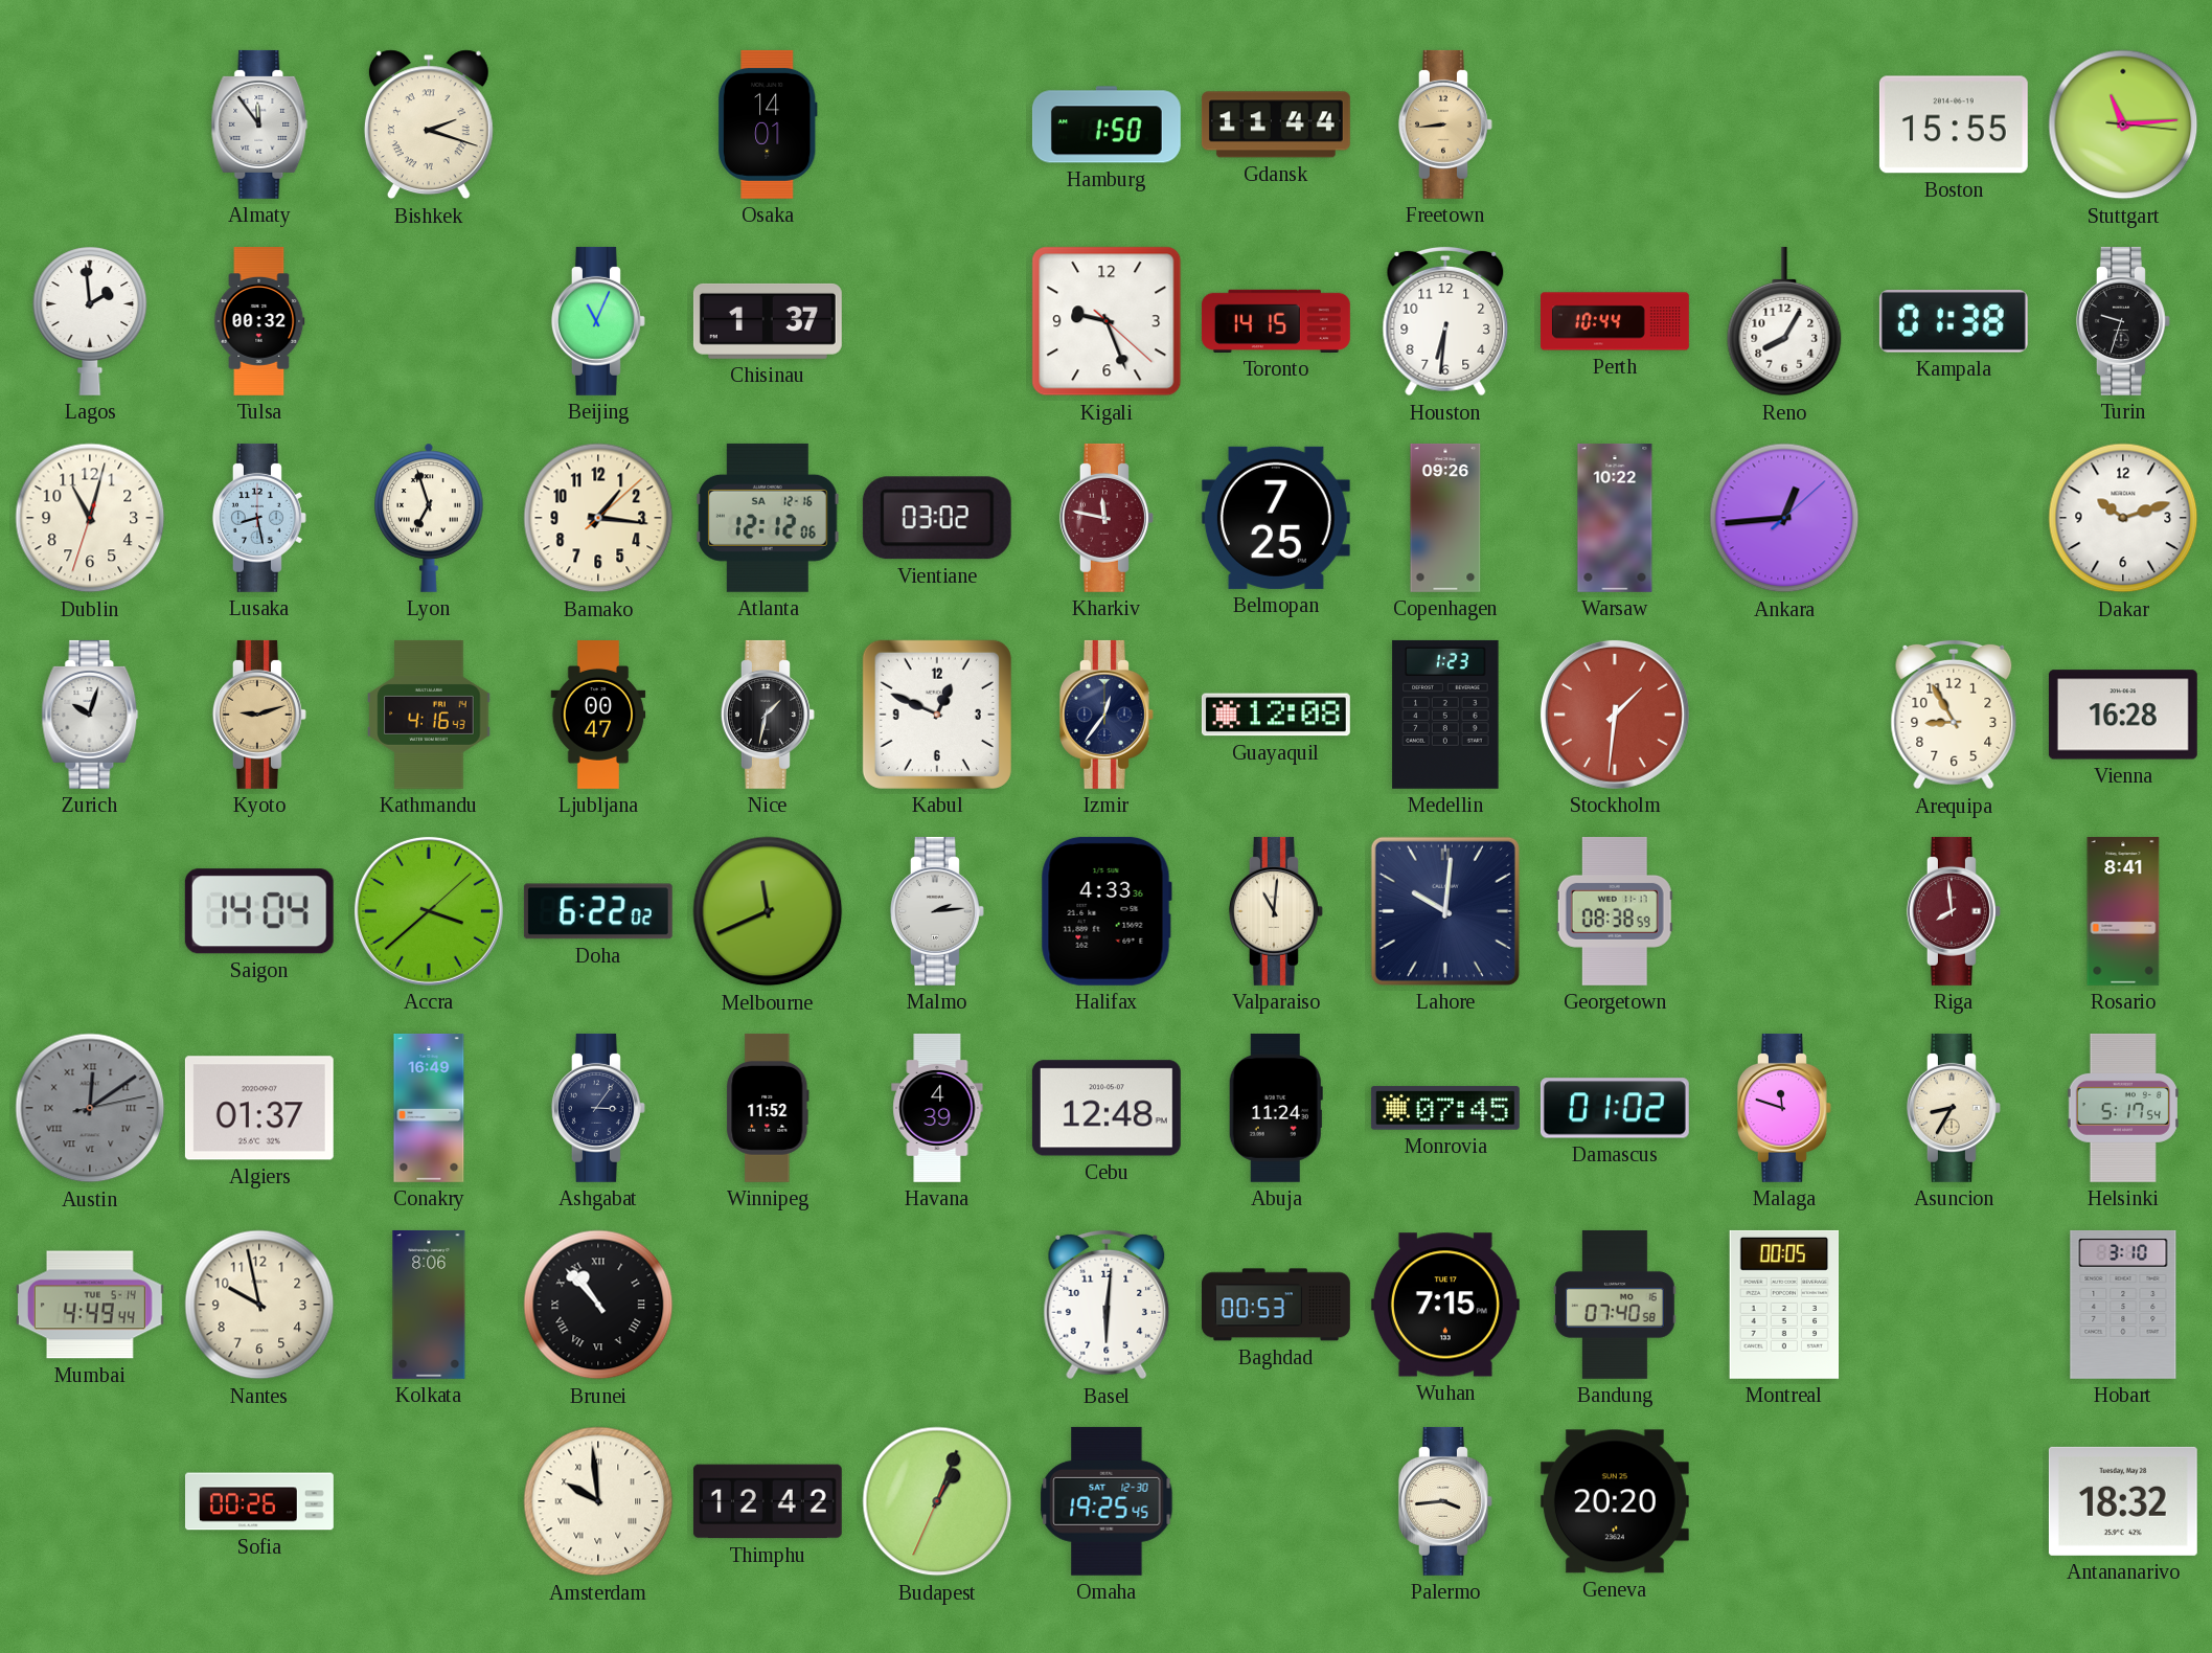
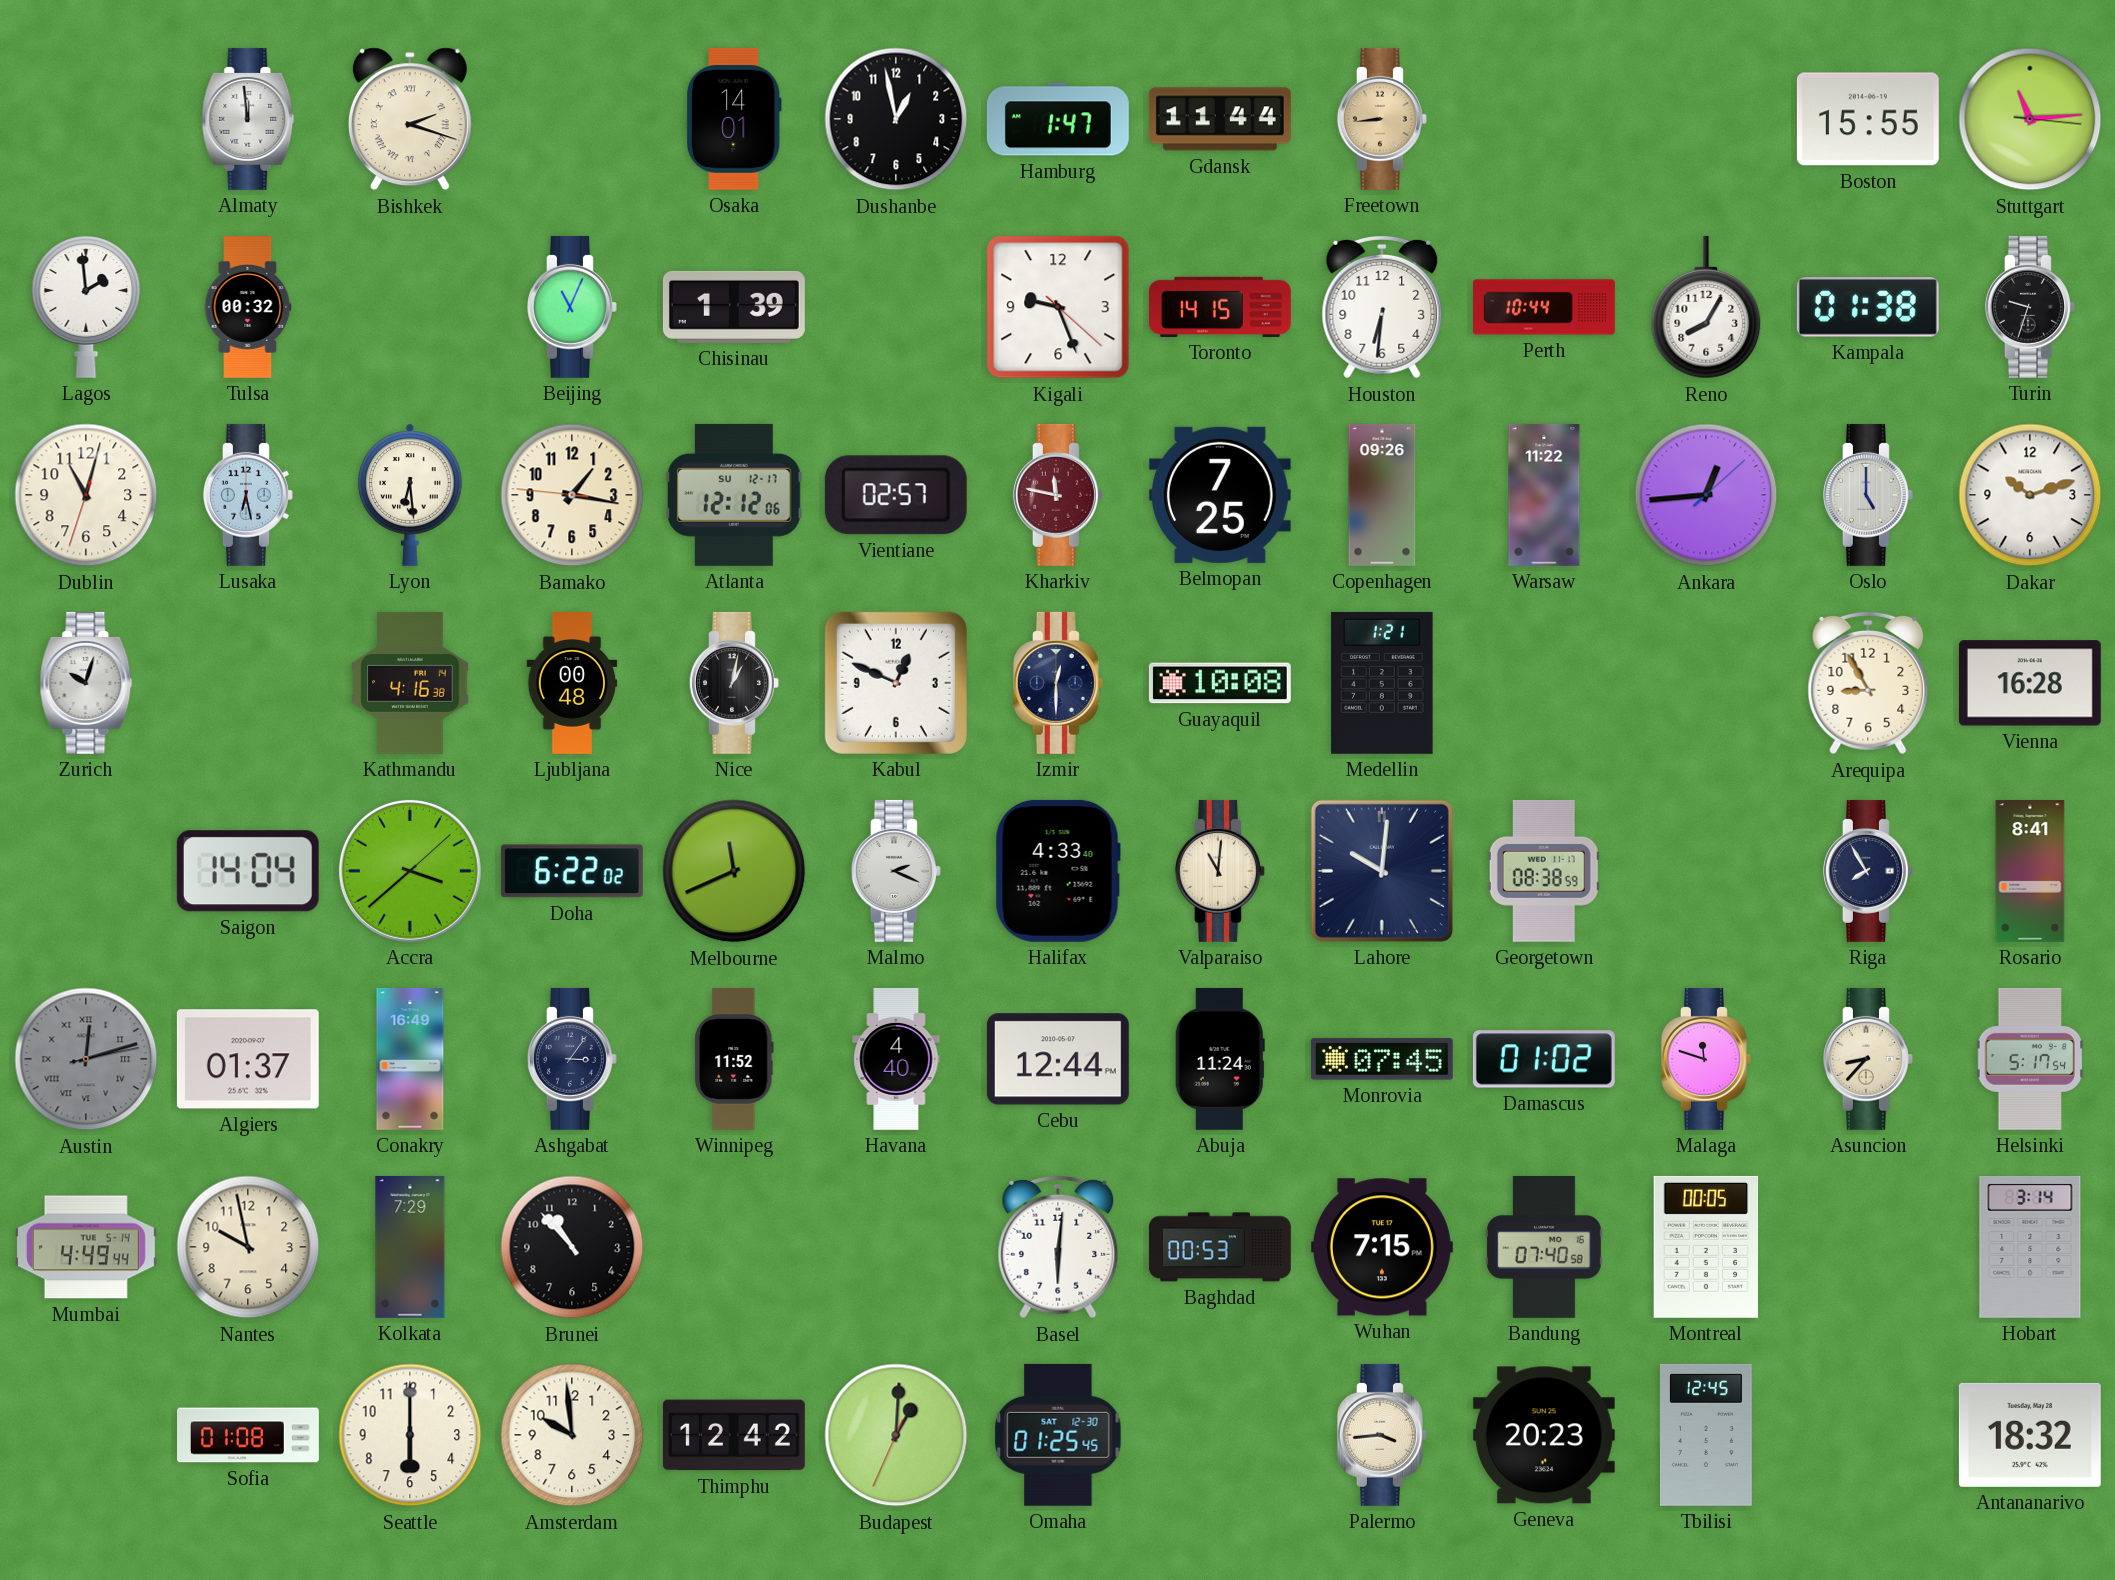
Almaty: 11:54 -> 11:59 (248, 119)
Dushanbe: none -> 12:58 (896, 119)
Hamburg: 1:50 -> 1:47 (1058, 119)
Chisinau: 1:37 -> 1:39 (734, 307)
Lusaka: 8:28 -> 6:28 (248, 495)
Lyon: 6:57 -> 6:29 (410, 495)
Bamako: 1:16:08 -> 1:16:46 (572, 495)
Atlanta date: SA 12-16 -> SU 12-17 (734, 495)
Vientiane: 03:02 -> 02:57 (896, 495)
Warsaw: 10:22 -> 11:22 (1544, 495)
Oslo: none -> 5:00 (1868, 495)
Kyoto: 9:12 -> none (259, 715)
Kathmandu: 4:16:43 -> 4:16:38 (410, 683)
Ljubljana: 00:47 -> 00:48 (572, 684)
Nice: 1:32 -> 1:02 (734, 683)
Izmir: 12:36 -> 12:30 (1058, 683)
Guayaquil: 12:08 -> 10:08 (1220, 683)
Medellin: 1:23 -> 1:21 (1382, 683)
Stockholm: 1:31 -> none (1615, 715)
Malmo: 2:14 -> 2:19 (896, 871)
Halifax: 4:33:36 -> 4:33:40 (1058, 871)
Riga: 7:59 -> 7:55 (1868, 871)
Riga dial: burgundy -> navy (1868, 871)
Austin: 12:09 -> 12:12 (86, 1059)
Havana: 4:39 -> 4:40 (896, 1059)
Cebu: 12:48 -> 12:44 (1058, 1059)
Asuncion: 8:35 -> 8:37 (1868, 1059)
Kolkata: 8:06 -> 7:29 (410, 1247)
Brunei numerals: Roman -> Arabic (572, 1247)
Hobart: 3:10 -> 3:14 (2030, 1247)
Sofia: 00:26 -> 01:08 (249, 1435)
Seattle: none -> 6:00 (410, 1435)
Amsterdam numerals: Roman -> Arabic (572, 1435)
Budapest: 1:03 -> 1:00 (896, 1435)
Omaha: 19:25 -> 01:25 (1058, 1435)
Geneva: 20:20 -> 20:23 (1544, 1435)
Tbilisi: none -> 12:45 (1706, 1435)
